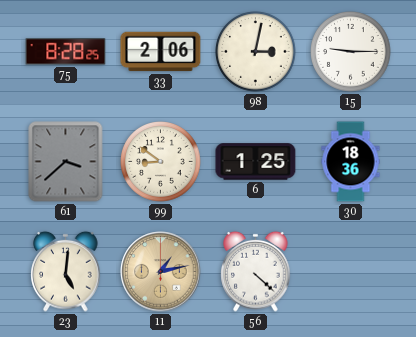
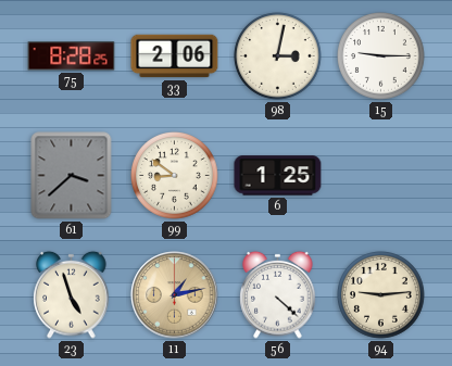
30: 18:36 -> none (351, 162)
23: 5:01 -> 4:57 (72, 294)
94: none -> 9:14 (381, 295)
